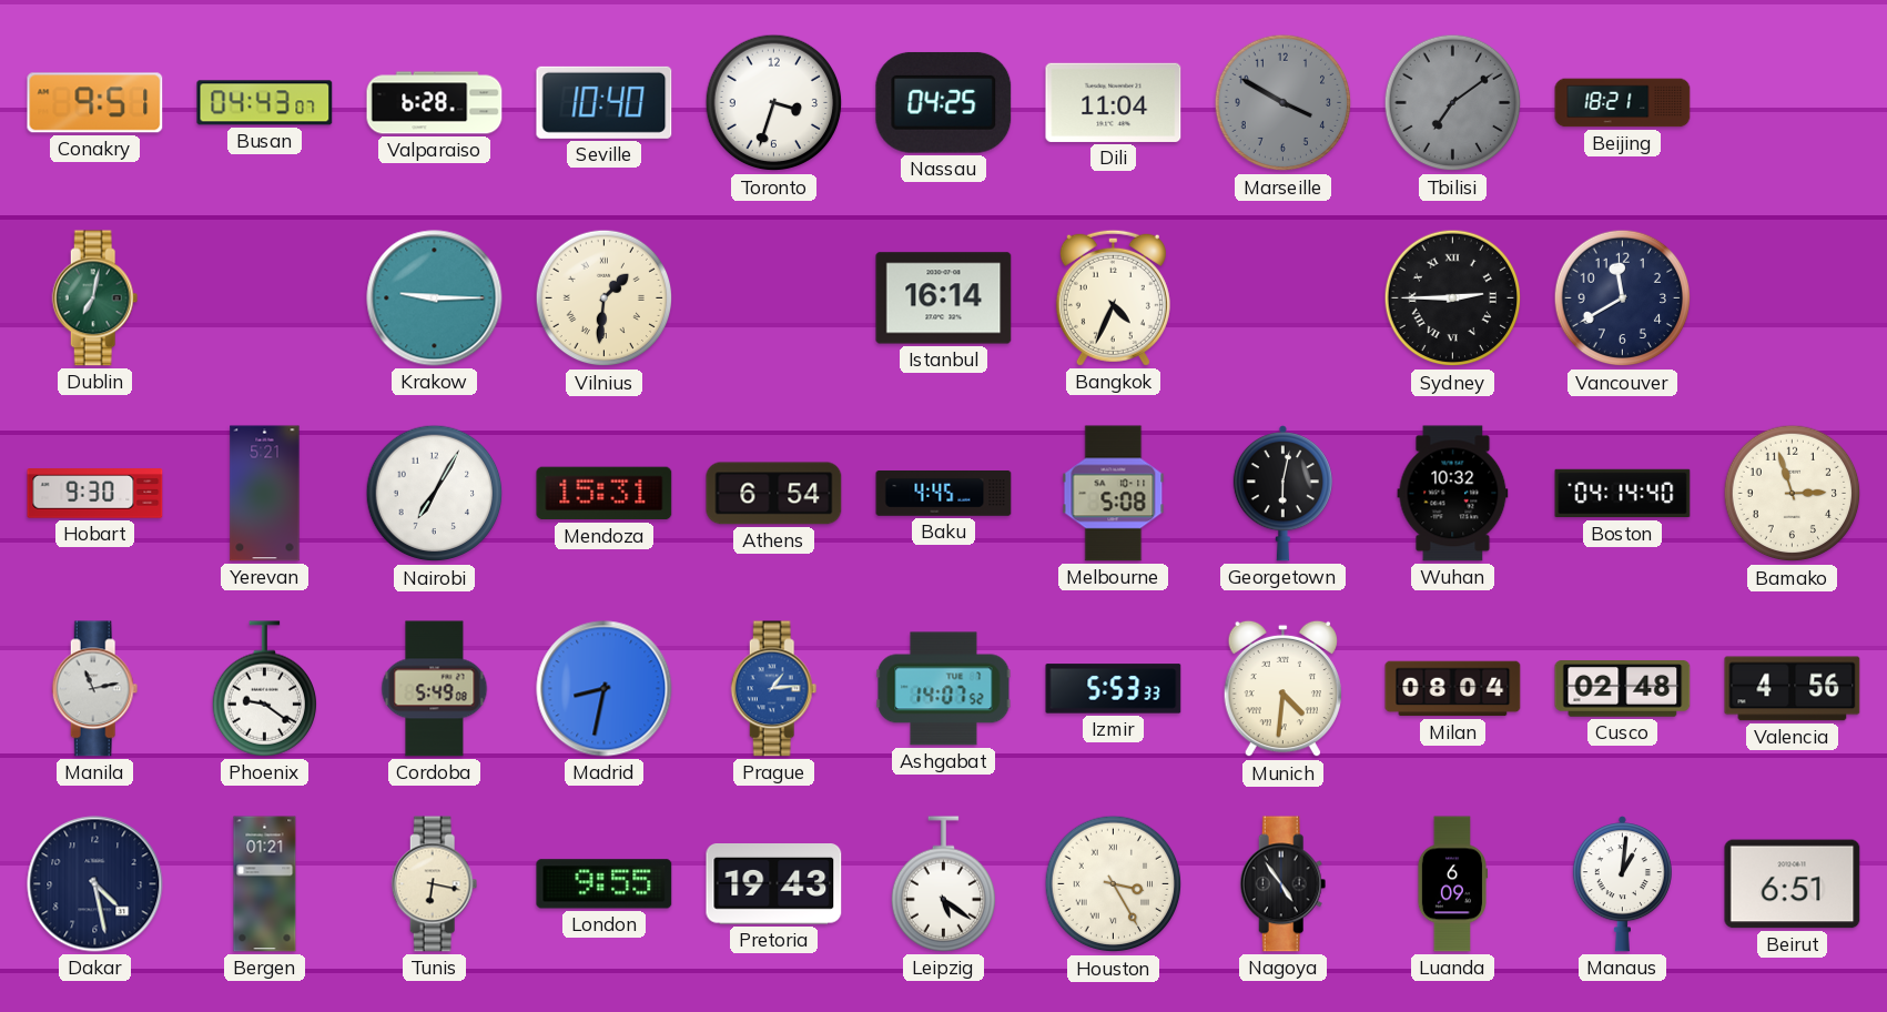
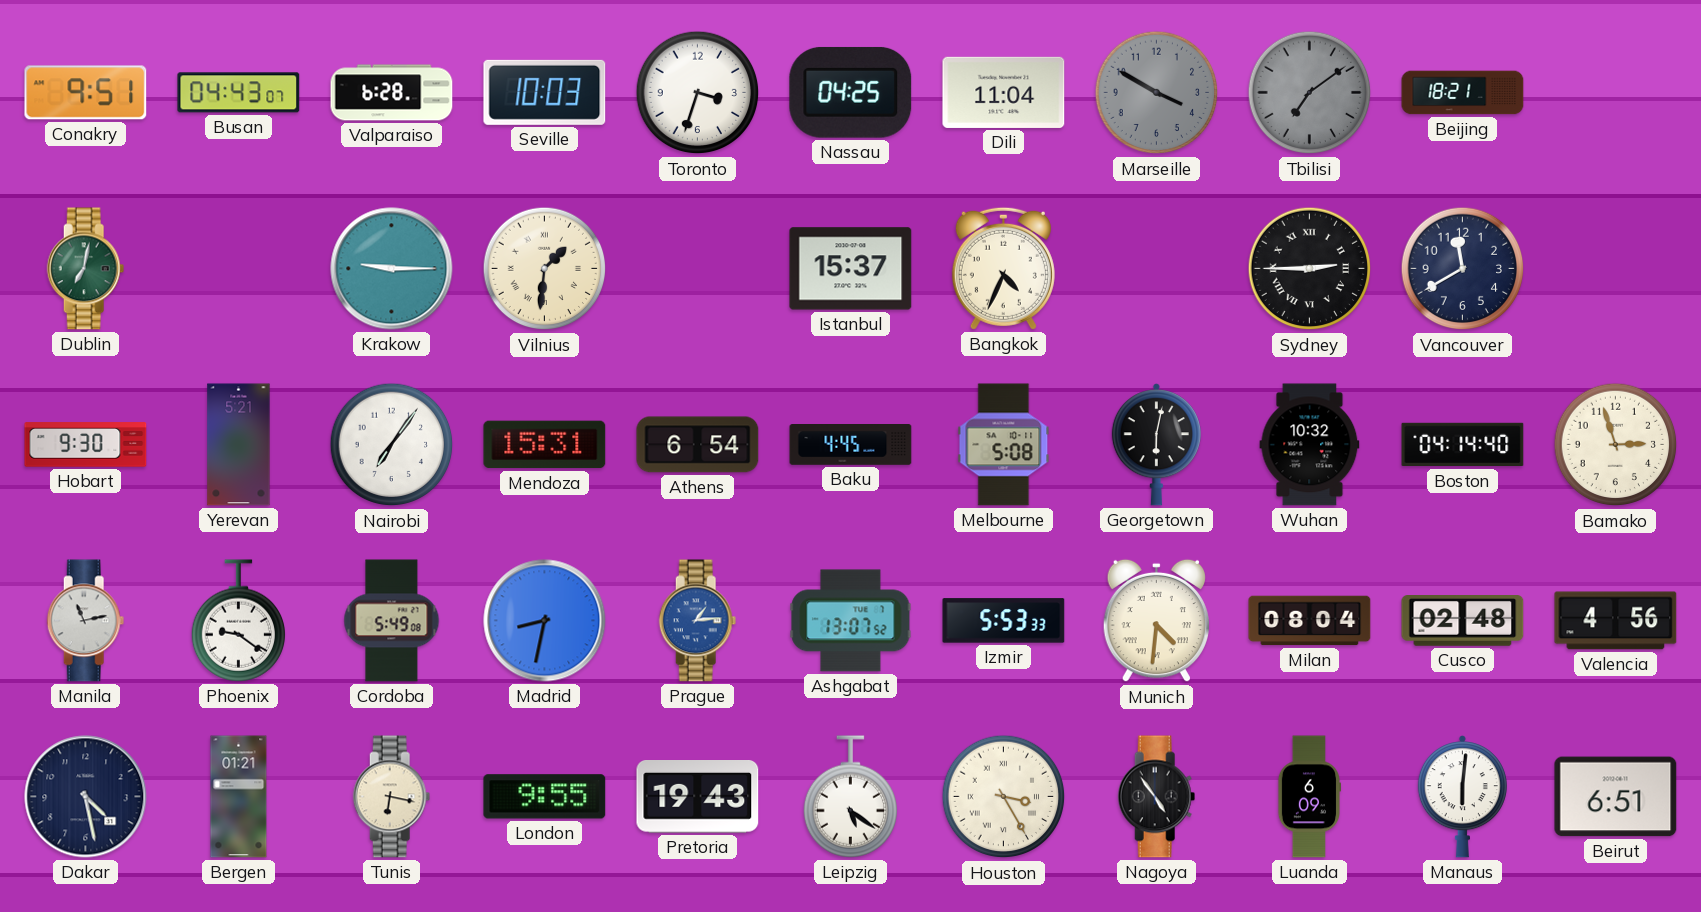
Seville: 10:40 -> 10:03 (545, 92)
Istanbul: 16:14 -> 15:37 (851, 269)
Nairobi: 7:05 -> 7:06 (392, 445)
Ashgabat: 14:07 -> 13:07 (851, 621)
Manaus: 1:01 -> 6:01 (1462, 797)
